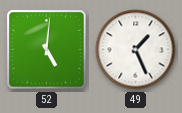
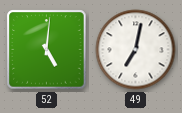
49: 1:26 -> 7:02 (136, 50)
